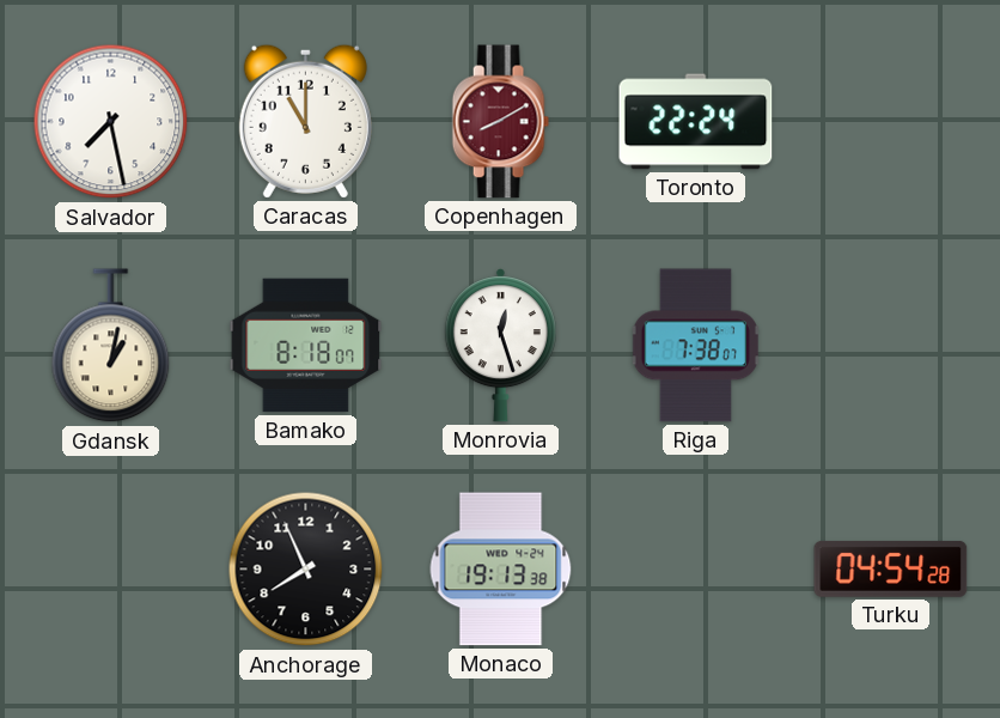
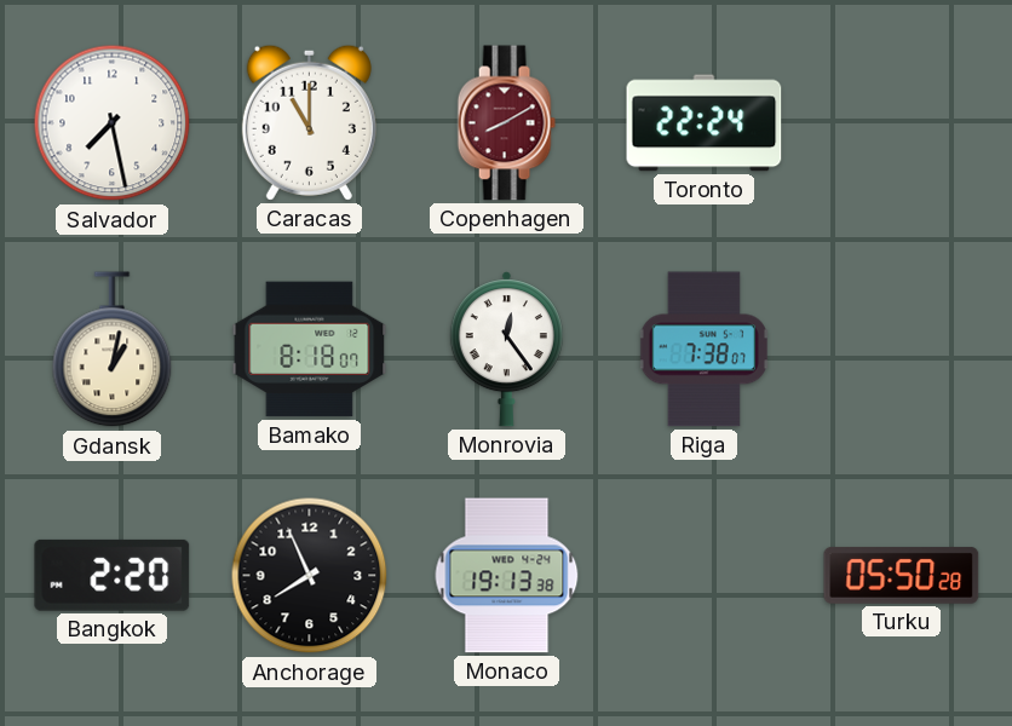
Monrovia: 12:27 -> 12:24 (506, 350)
Bangkok: none -> 2:20 (113, 575)
Turku: 04:54 -> 05:50 (902, 575)
